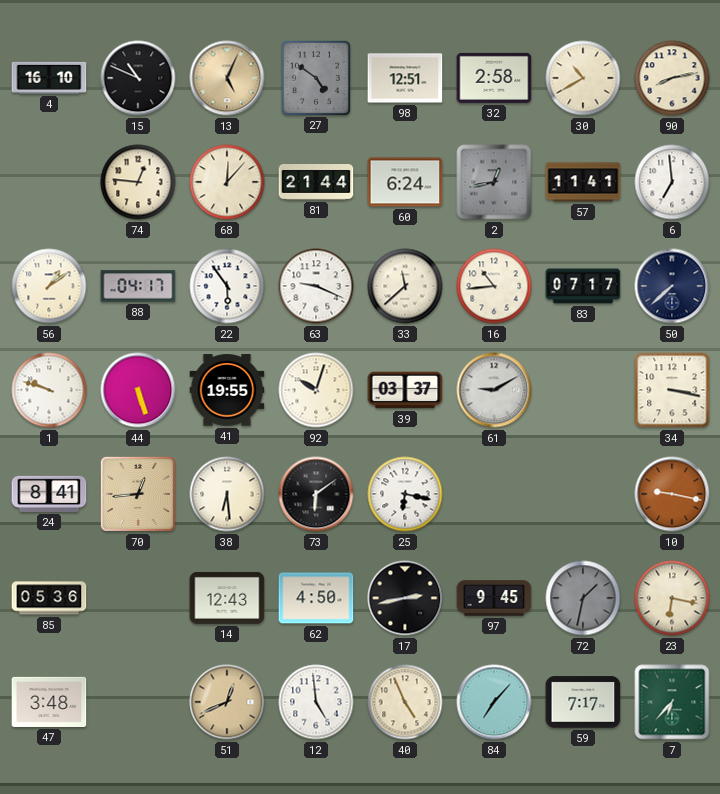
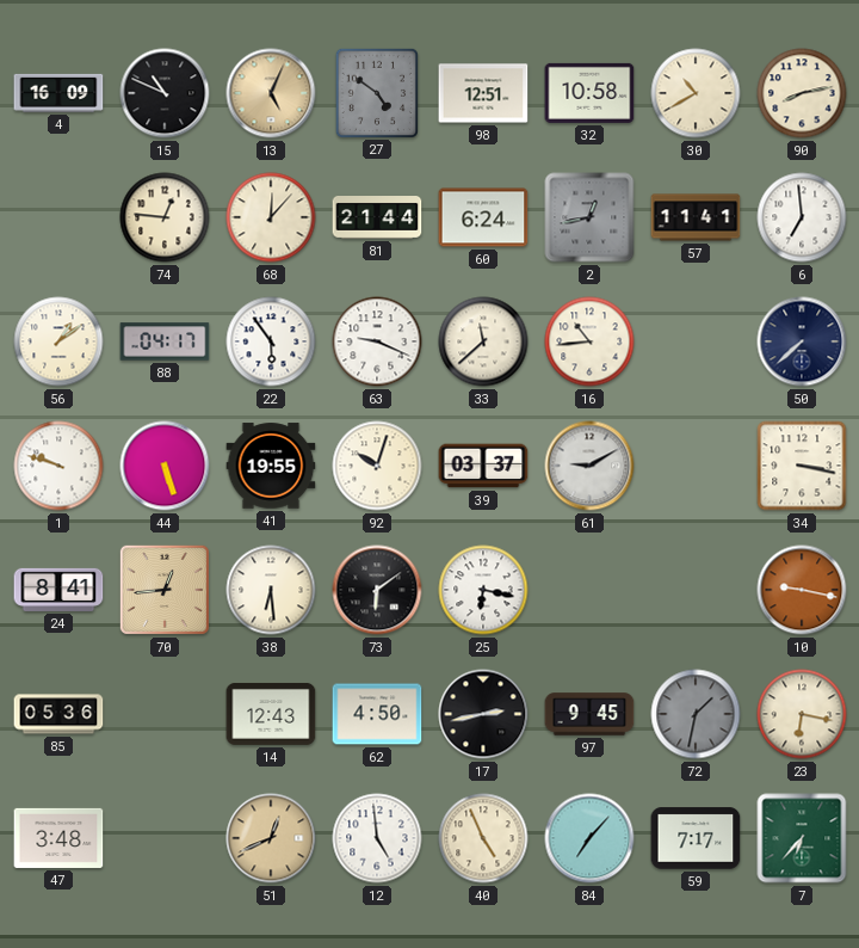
4: 16:10 -> 16:09 (58, 93)
32: 2:58 -> 10:58 (589, 93)
83: 07:17 -> none (583, 286)
